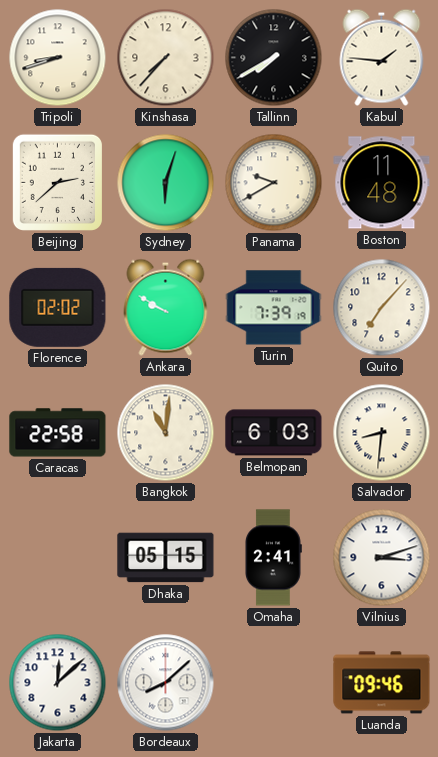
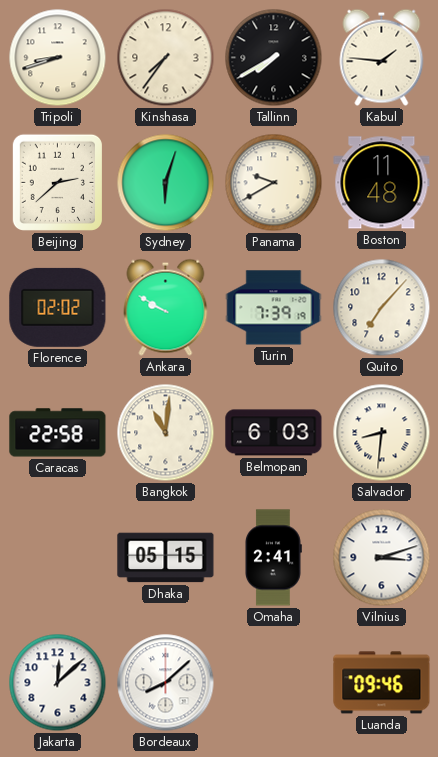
Kinshasa: 7:37 -> 7:36 (166, 58)
